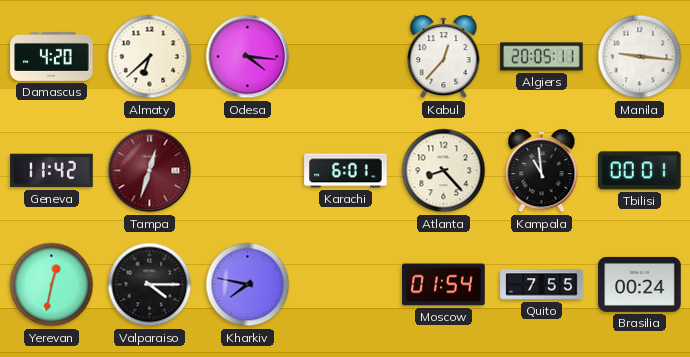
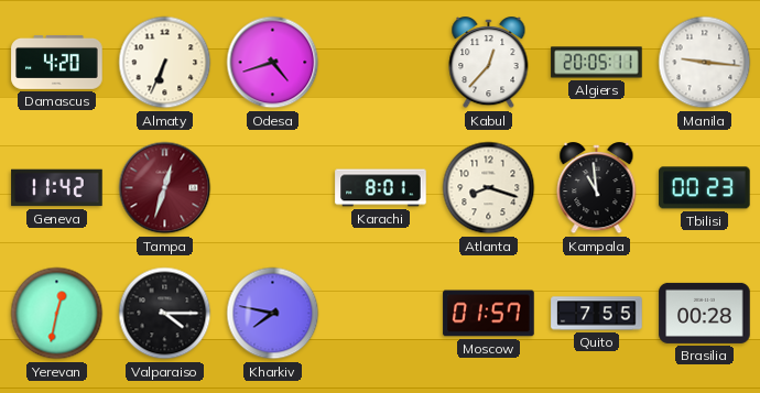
Almaty: 6:38 -> 6:34 (165, 63)
Odesa: 4:16 -> 4:42 (273, 63)
Karachi: 6:01 -> 8:01 (381, 188)
Atlanta: 8:23 -> 8:18 (489, 188)
Tbilisi: 00:01 -> 00:23 (705, 188)
Moscow: 01:54 -> 01:57 (489, 314)
Brasilia: 00:24 -> 00:28 (705, 313)
